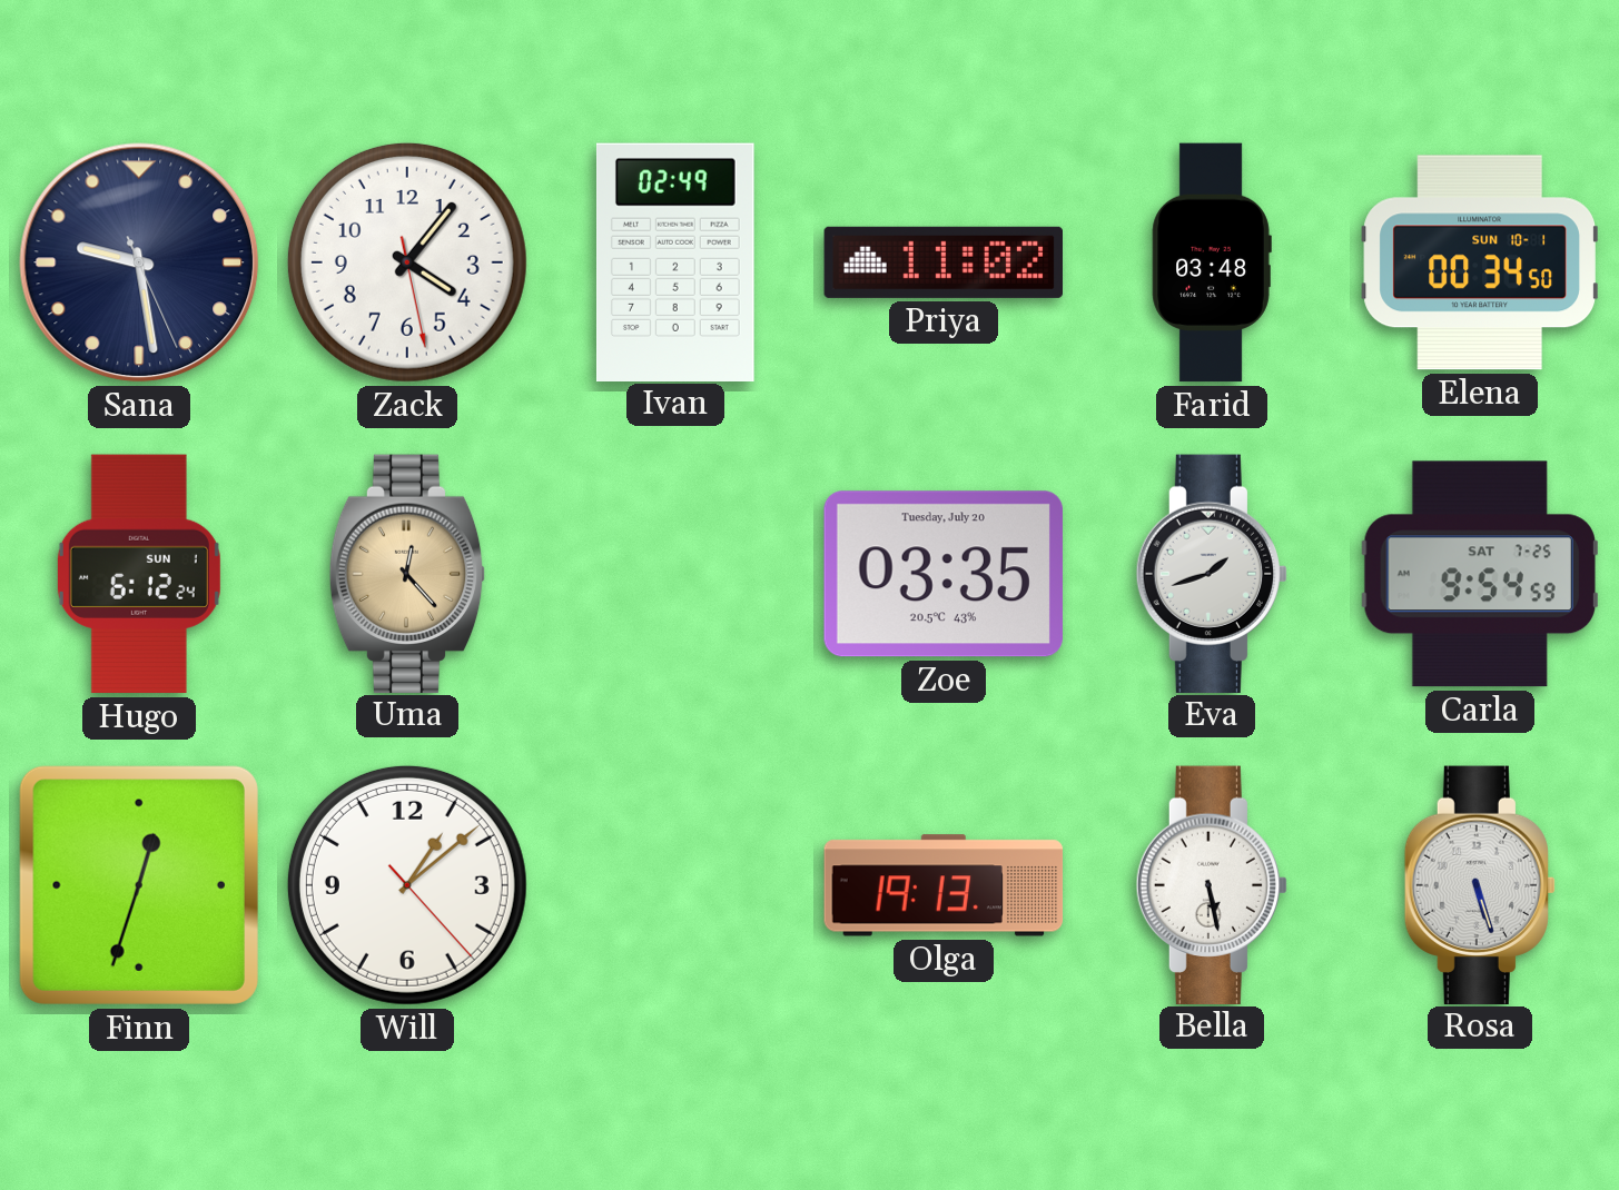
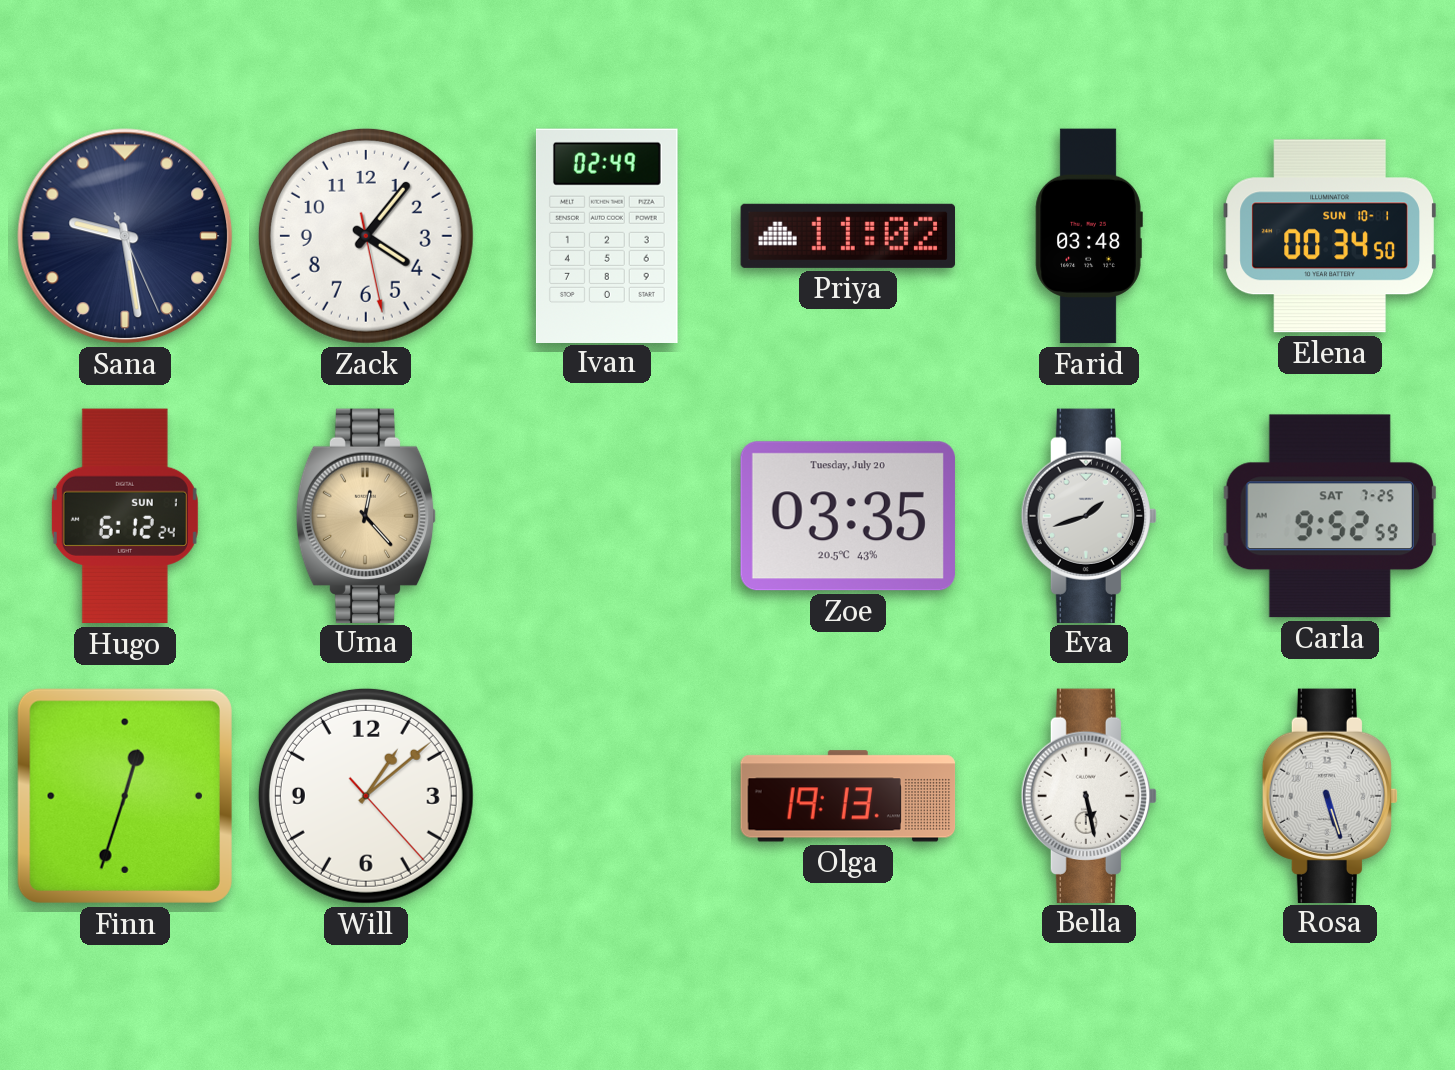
Carla: 9:54 -> 9:52 (1330, 516)
